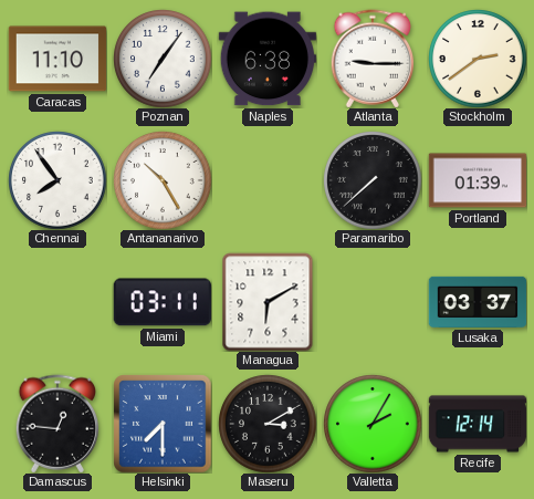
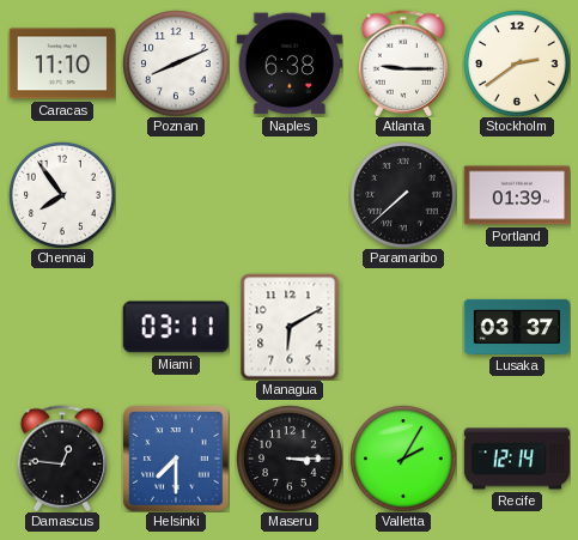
Poznan: 7:06 -> 8:11 (176, 63)
Antananarivo: 10:25 -> none (163, 180)
Maseru: 3:10 -> 3:15 (290, 459)
